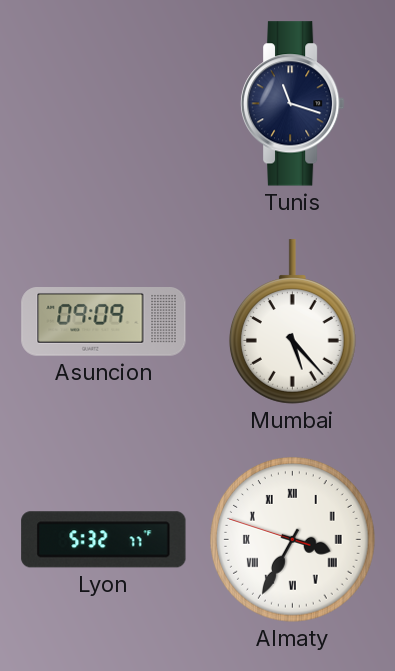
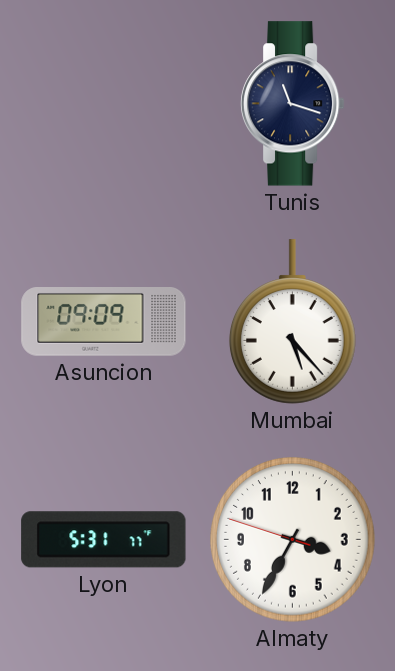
Lyon: 5:32 -> 5:31 (104, 540)
Almaty numerals: Roman -> Arabic (293, 540)
